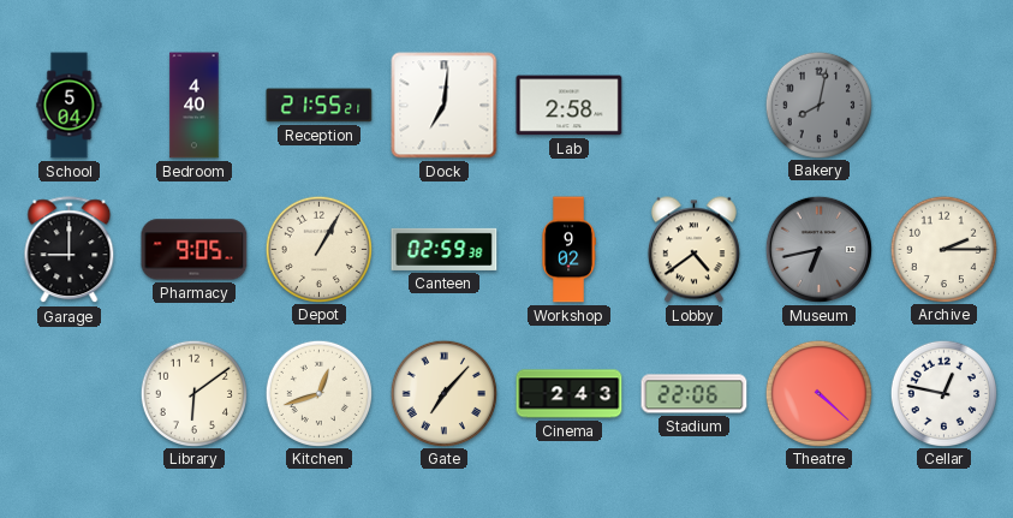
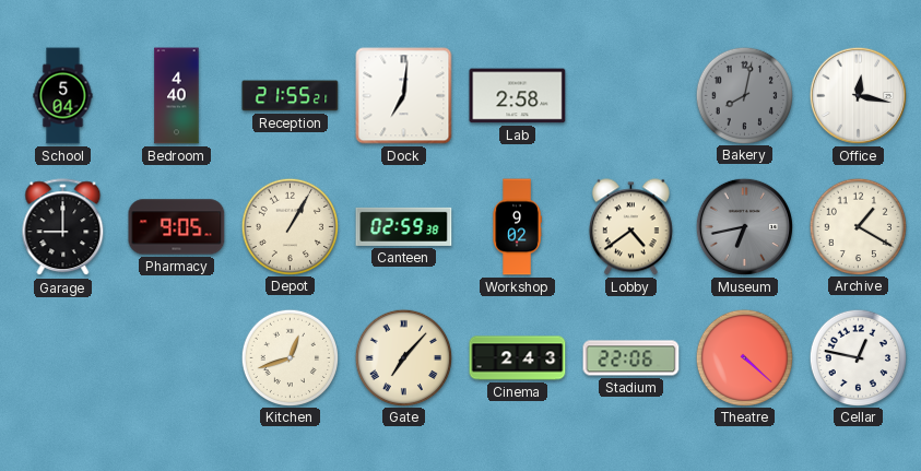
Office: none -> 12:17 (858, 95)
Archive: 2:15 -> 1:20 (858, 226)
Library: 6:09 -> none (193, 393)
